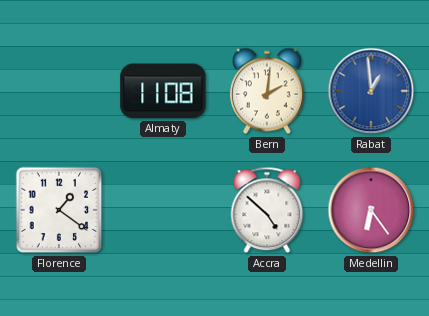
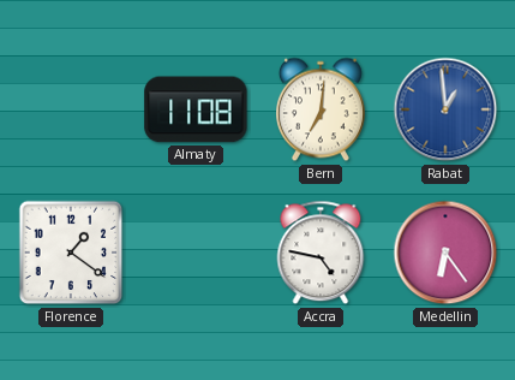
Bern: 2:01 -> 7:01 (321, 109)
Accra: 4:52 -> 4:47 (321, 253)
